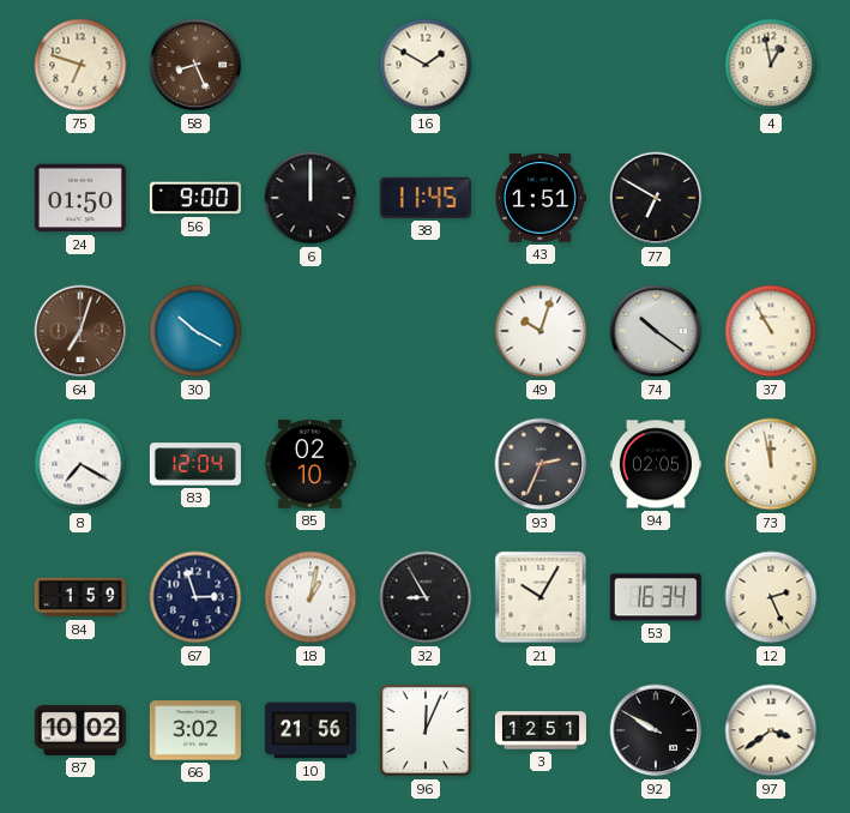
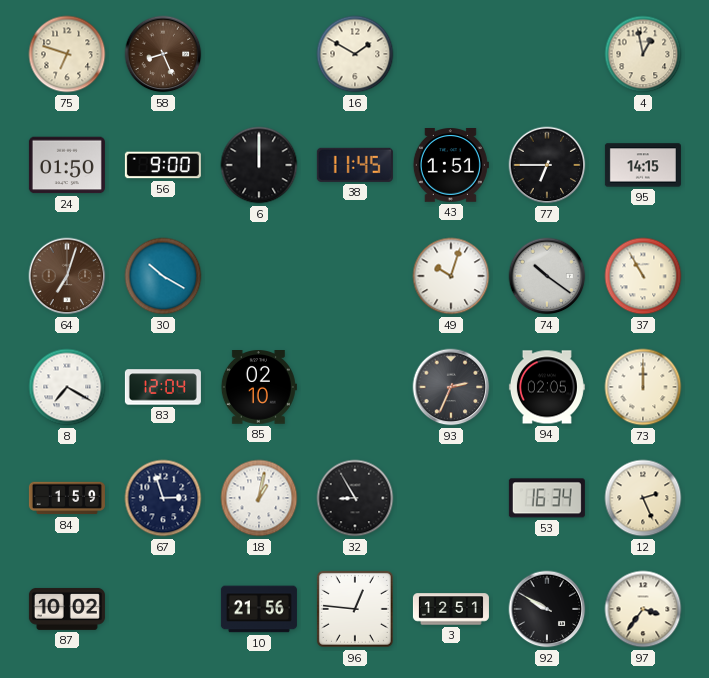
77: 6:50 -> 6:45 (547, 165)
95: none -> 14:15 (643, 165)
73: 11:58 -> 12:00 (643, 387)
21: 10:05 -> none (541, 597)
66: 3:02 -> none (195, 730)
96: 12:04 -> 12:46 (355, 609)
97: 3:39 -> 3:36 (643, 609)
